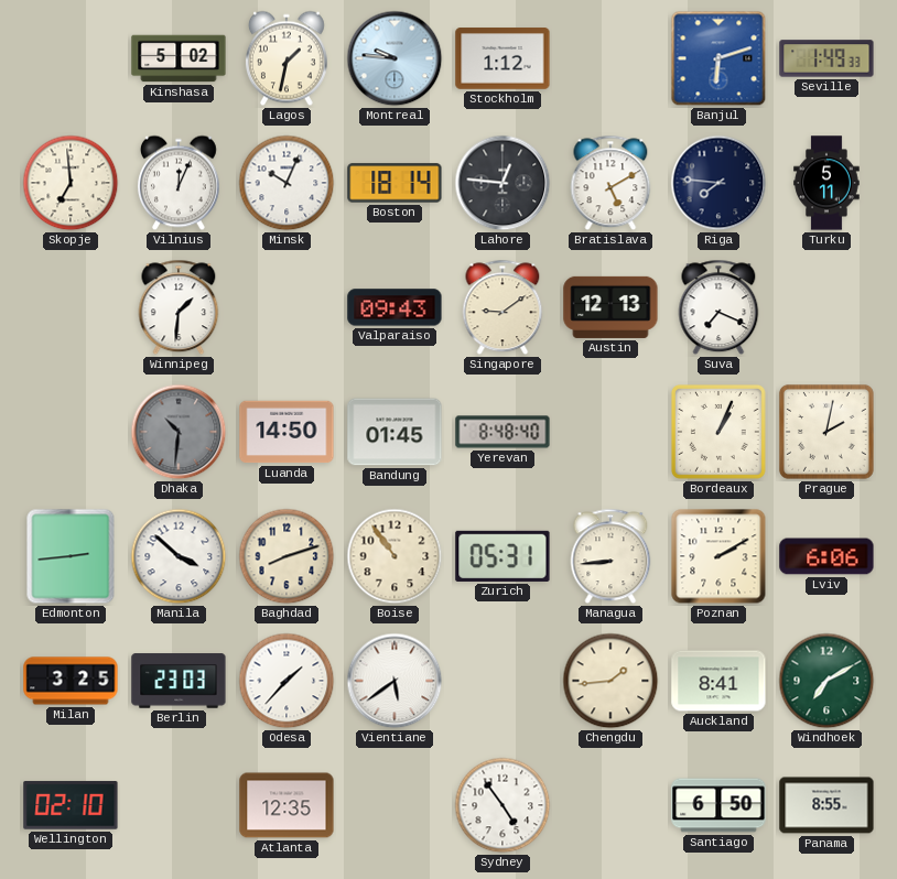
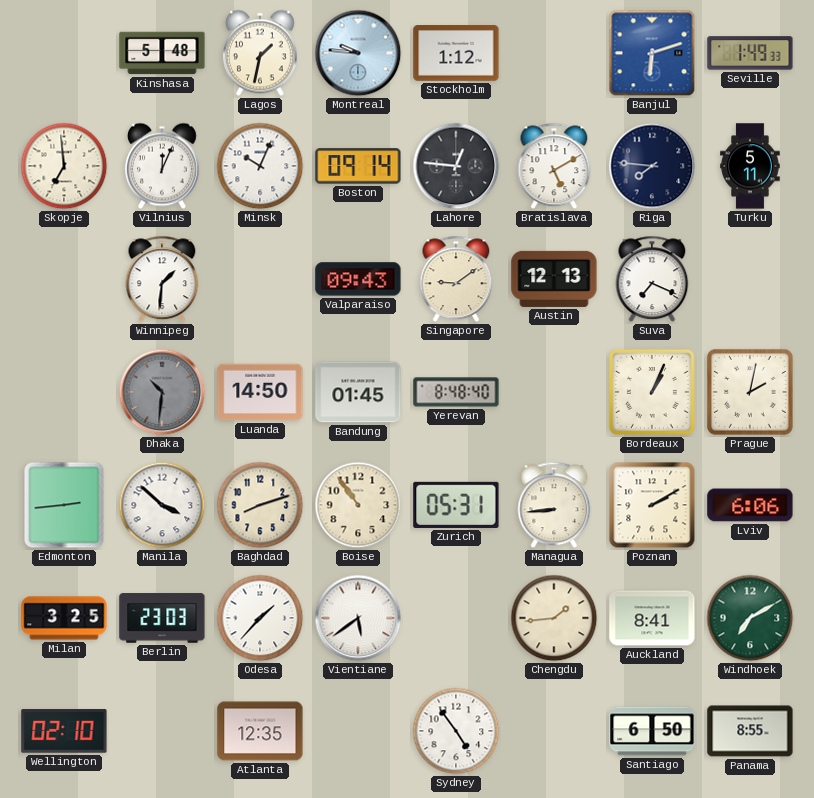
Kinshasa: 5:02 -> 5:48 (162, 53)
Boston: 18:14 -> 09:14 (358, 166)
